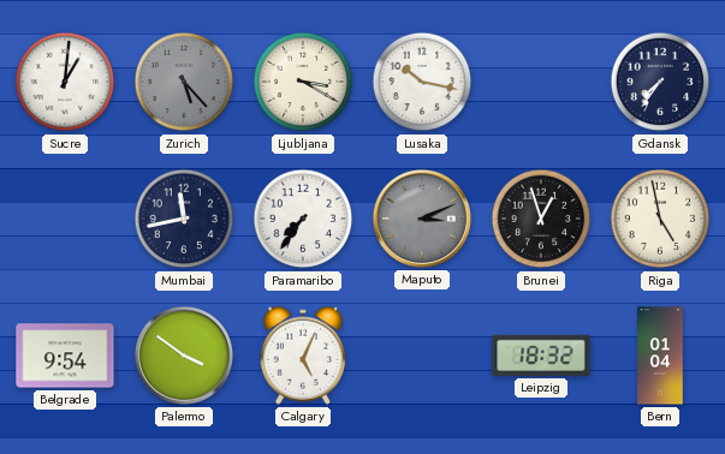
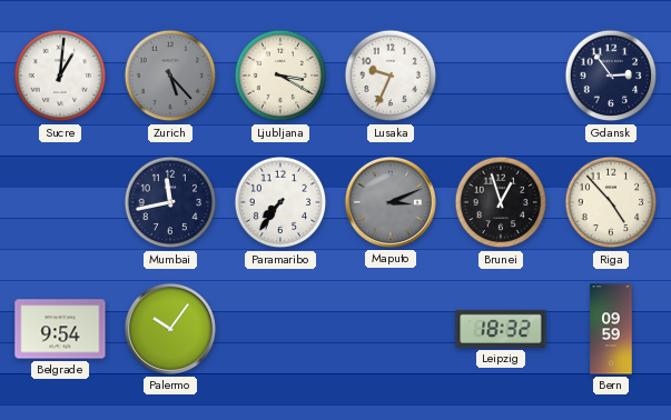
Lusaka: 10:17 -> 9:34 (391, 76)
Gdansk: 7:36 -> 2:54 (611, 76)
Riga: 4:58 -> 4:53 (611, 202)
Palermo: 3:51 -> 10:06 (170, 329)
Calgary: 5:04 -> none (303, 356)
Bern: 01:04 -> 09:59 (611, 329)
